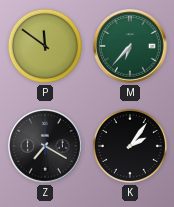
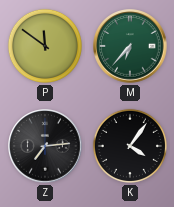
Z: 7:20 -> 7:14 (45, 146)
K: 2:06 -> 4:06 (130, 146)
